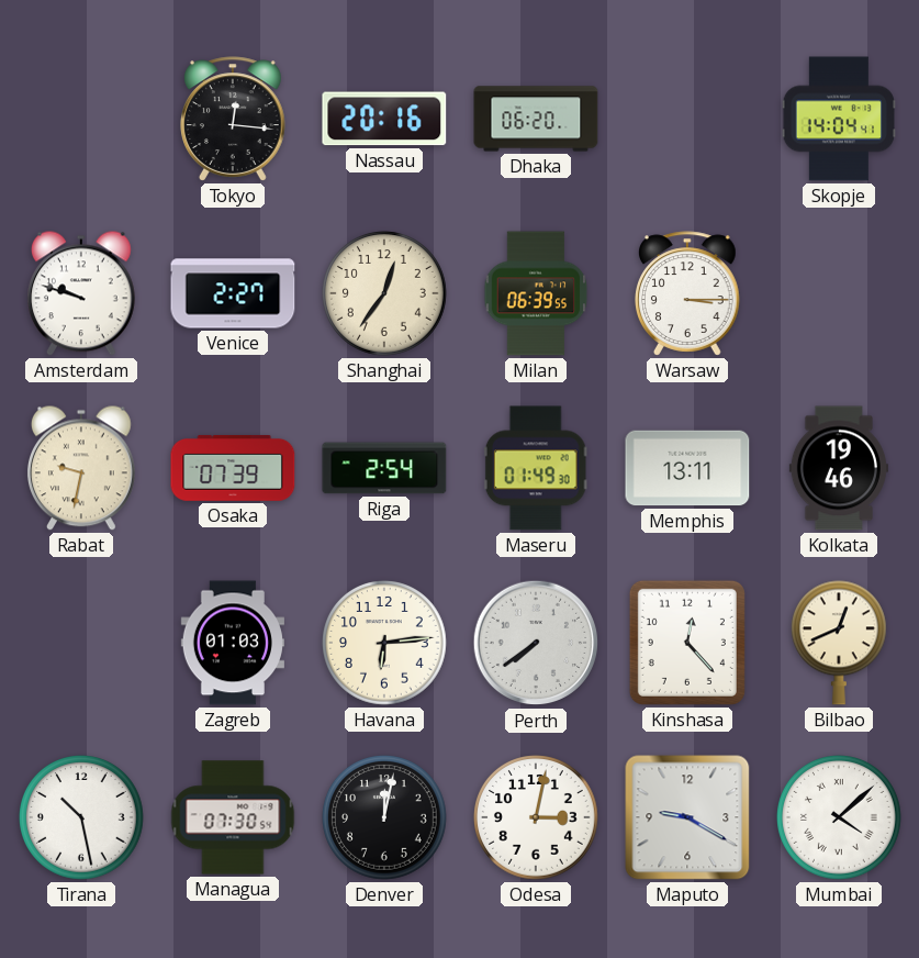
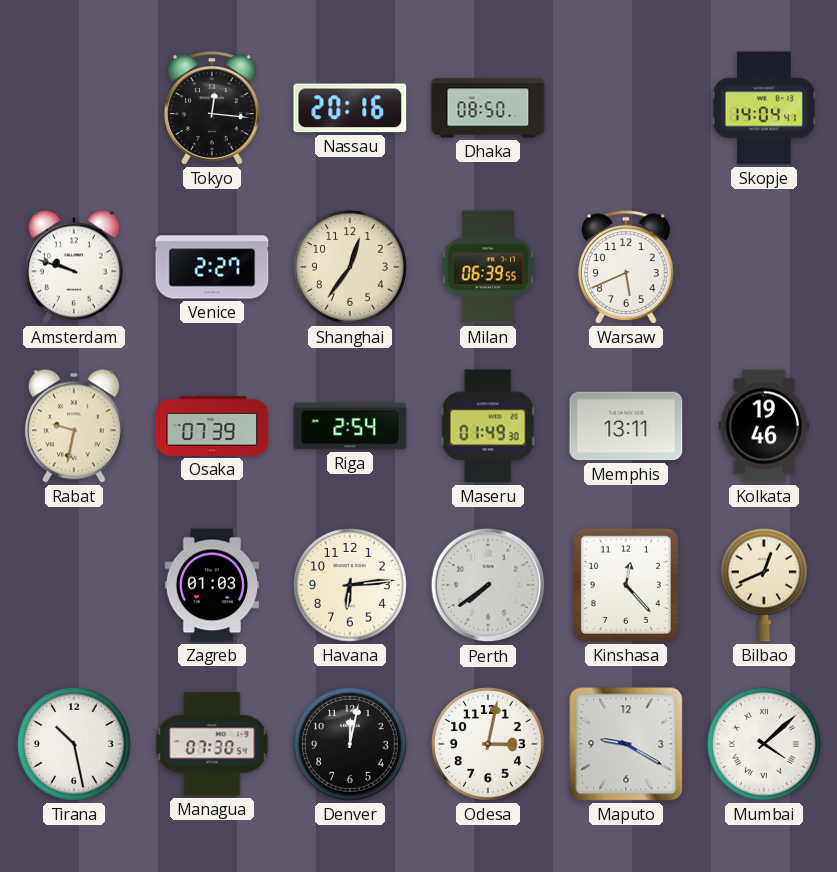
Dhaka: 06:20 -> 08:50 (488, 108)
Warsaw: 3:15 -> 5:41 (627, 267)
